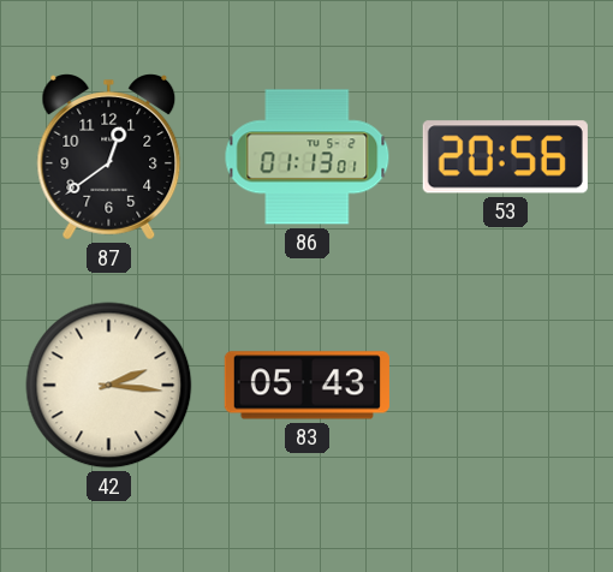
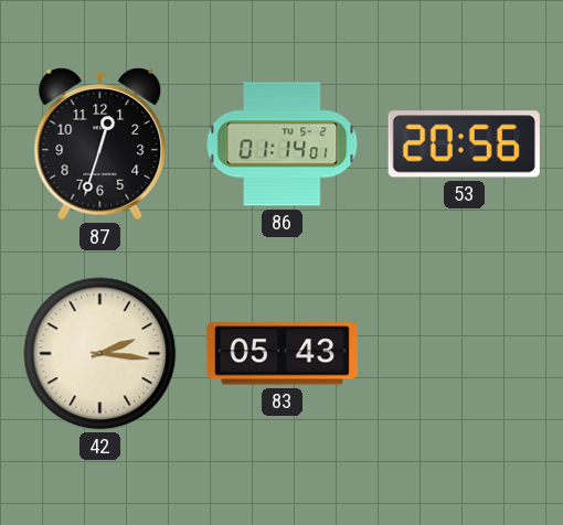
87: 12:39 -> 12:33 (100, 144)
86: 01:13 -> 01:14 (283, 144)
